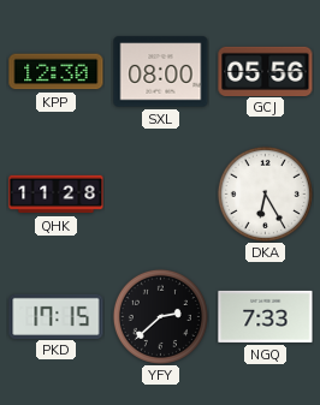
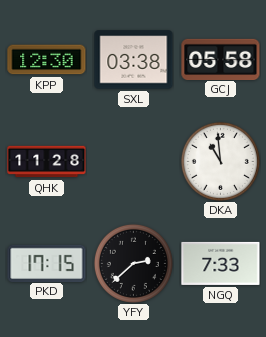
SXL: 08:00 -> 03:38 (134, 60)
GCJ: 05:56 -> 05:58 (221, 59)
DKA: 6:25 -> 10:59 (220, 161)
